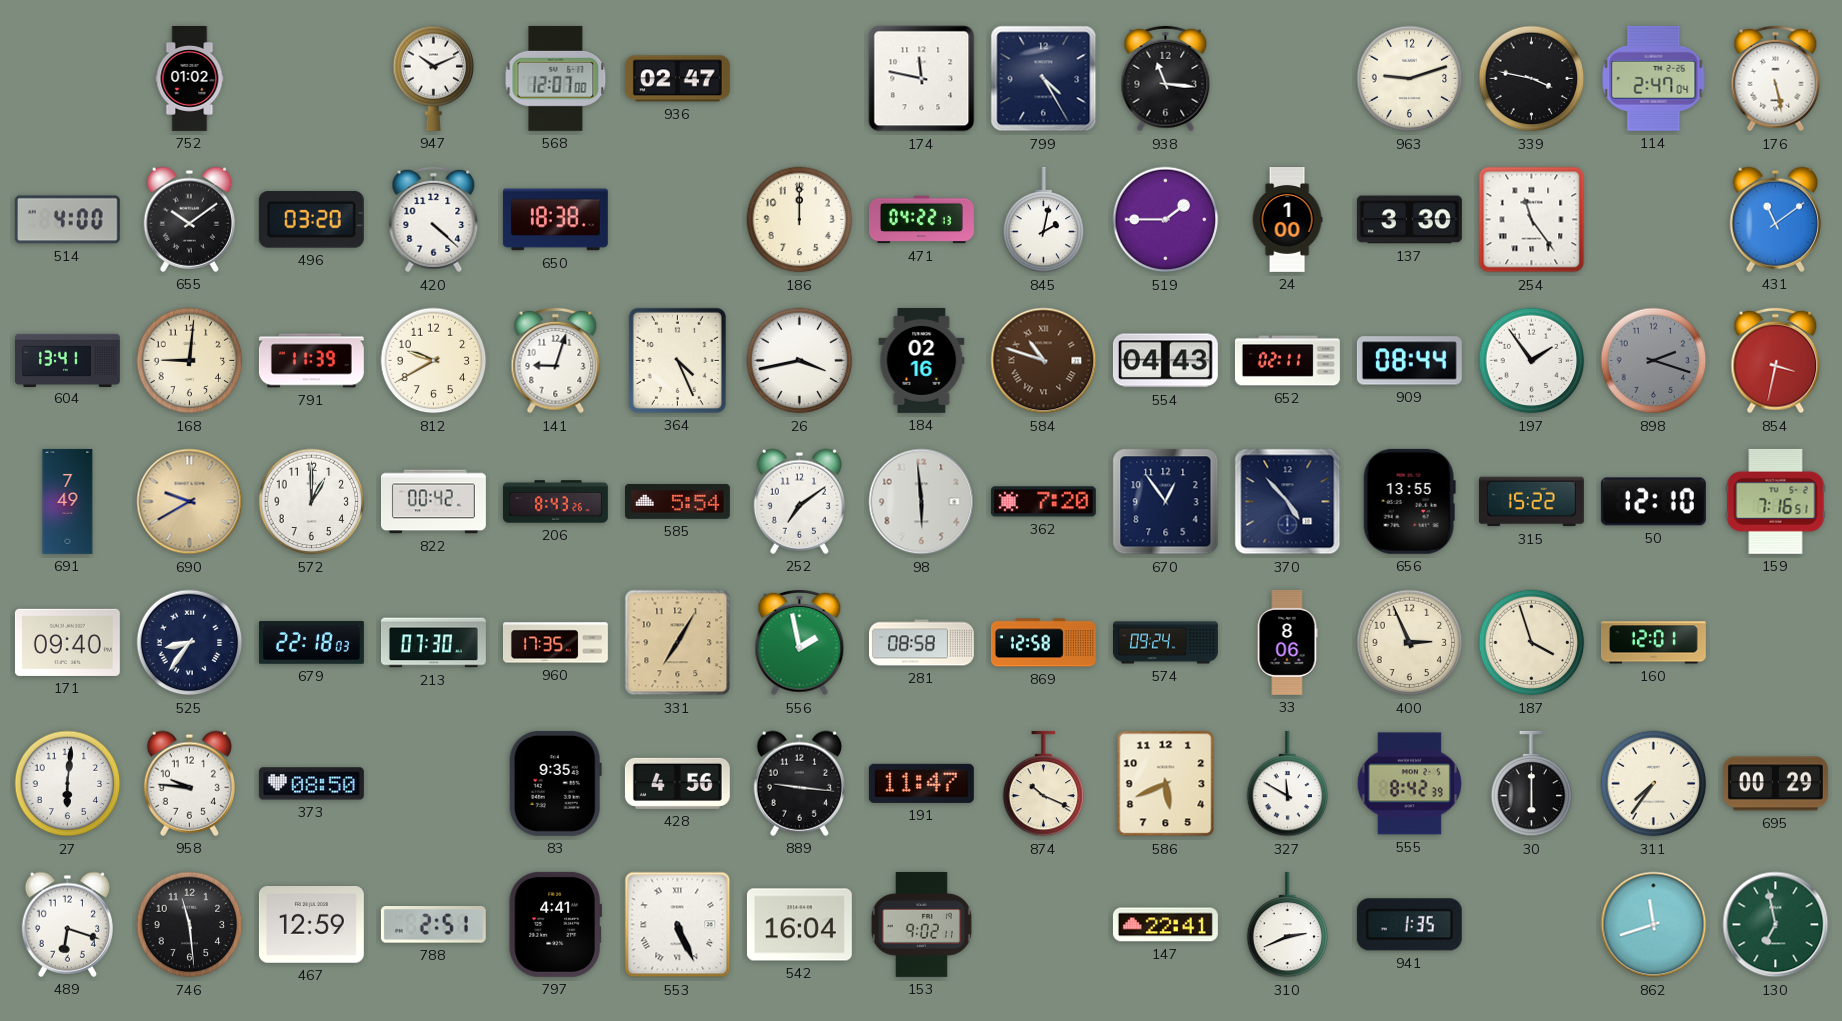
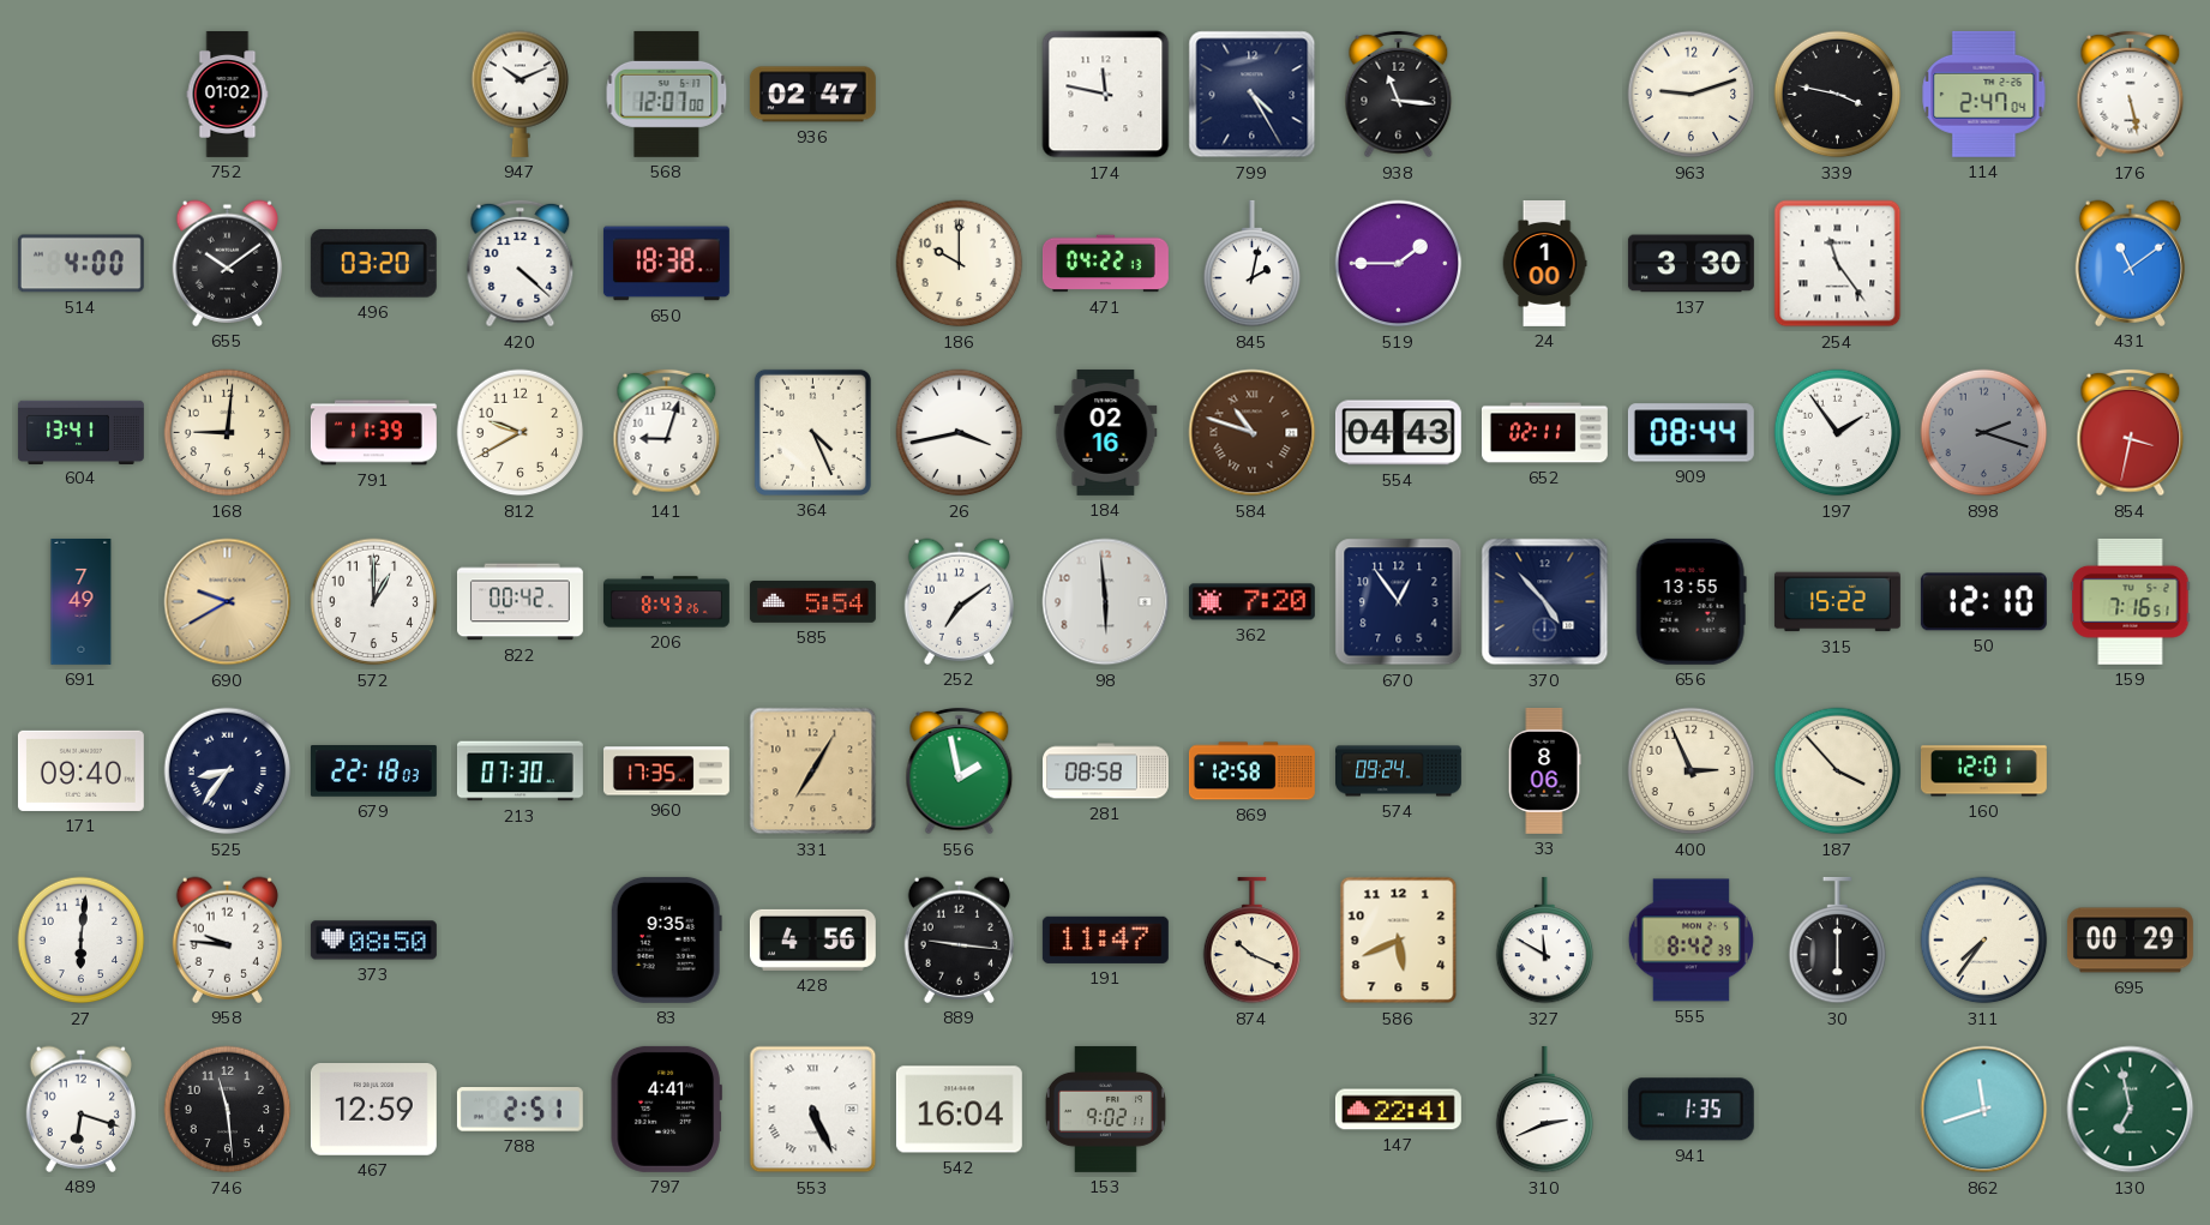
186: 12:00 -> 10:00 (960, 264)
187: 3:57 -> 3:53 (1838, 771)
